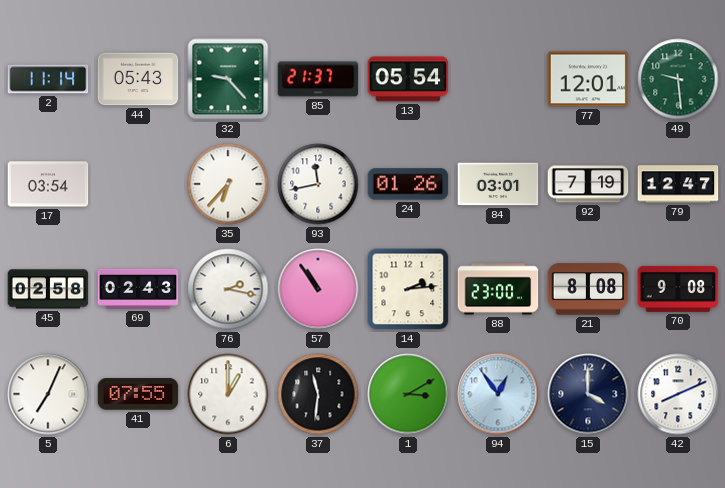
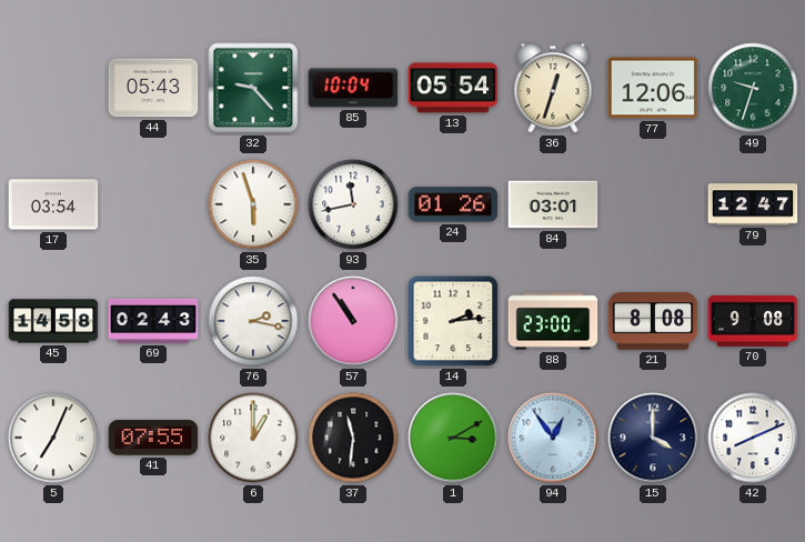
2: 11:14 -> none (48, 79)
85: 21:37 -> 10:04 (353, 88)
36: none -> 12:33 (553, 88)
77: 12:01 -> 12:06 (653, 88)
49: 9:29 -> 9:33 (753, 88)
35: 6:37 -> 5:57 (253, 204)
92: 7:19 -> none (588, 184)
45: 02:58 -> 14:58 (53, 321)
